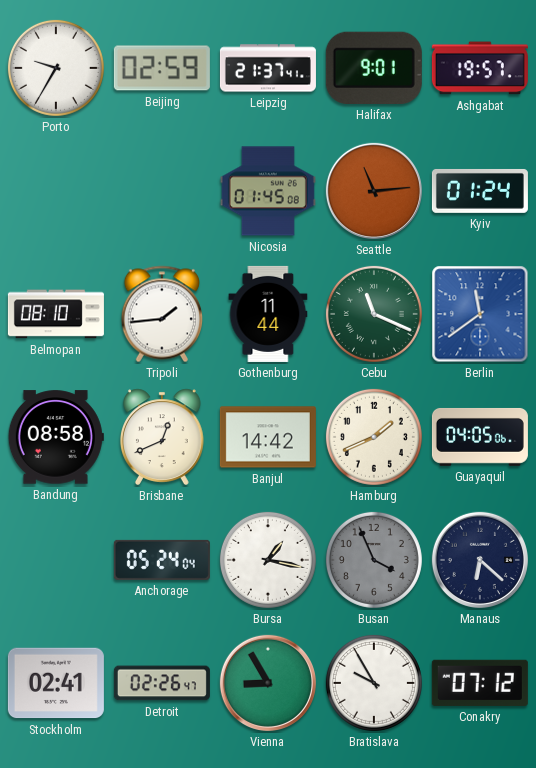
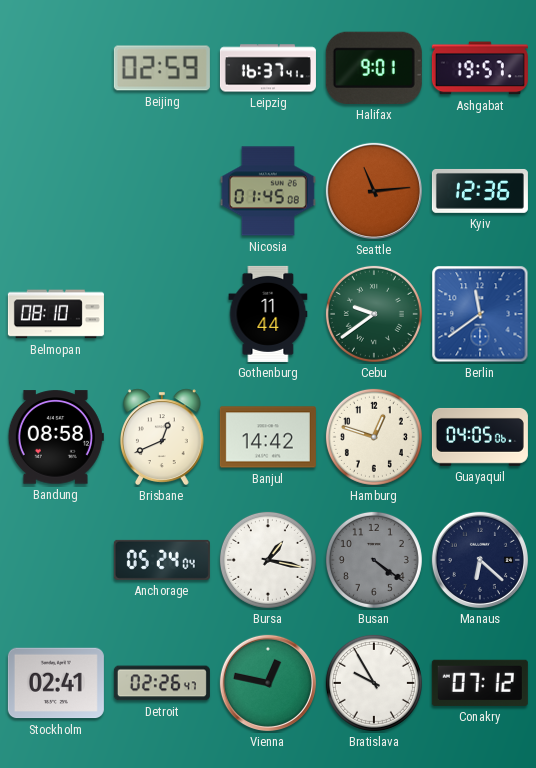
Porto: 9:35 -> none (56, 68)
Leipzig: 21:37 -> 16:37 (268, 68)
Kyiv: 01:24 -> 12:36 (480, 191)
Tripoli: 1:44 -> none (162, 314)
Cebu: 11:19 -> 9:39 (374, 314)
Hamburg: 1:41 -> 12:48 (374, 437)
Busan: 3:56 -> 4:21 (374, 560)
Vienna: 8:55 -> 12:47 (268, 683)
